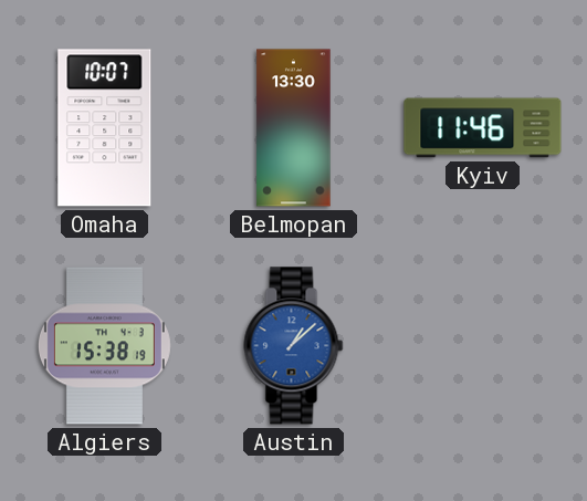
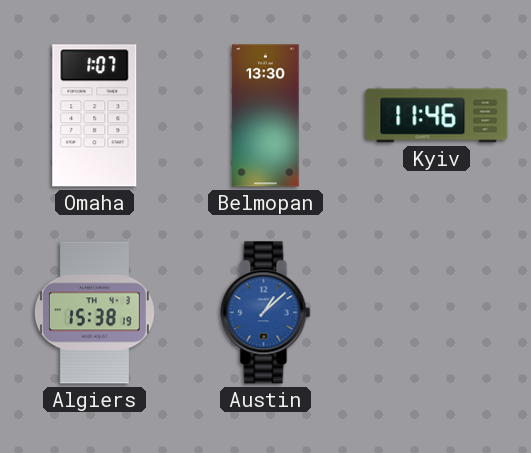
Omaha: 10:07 -> 1:07 (95, 116)
